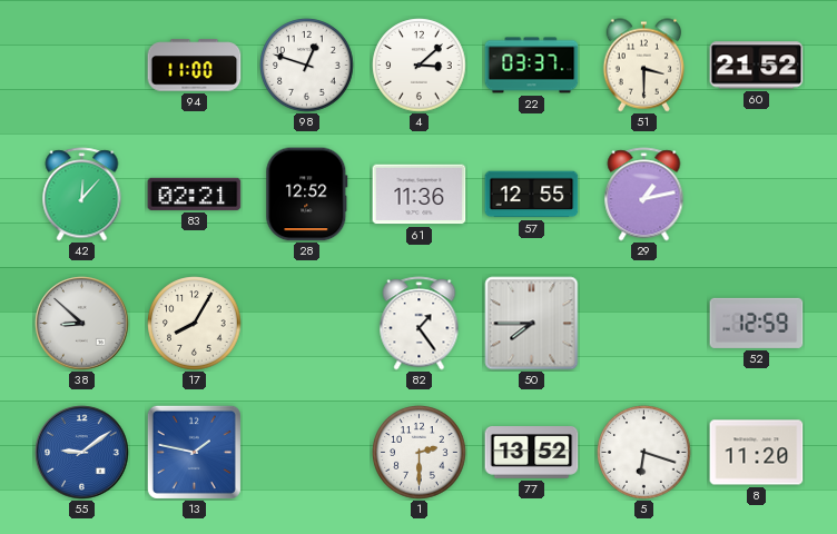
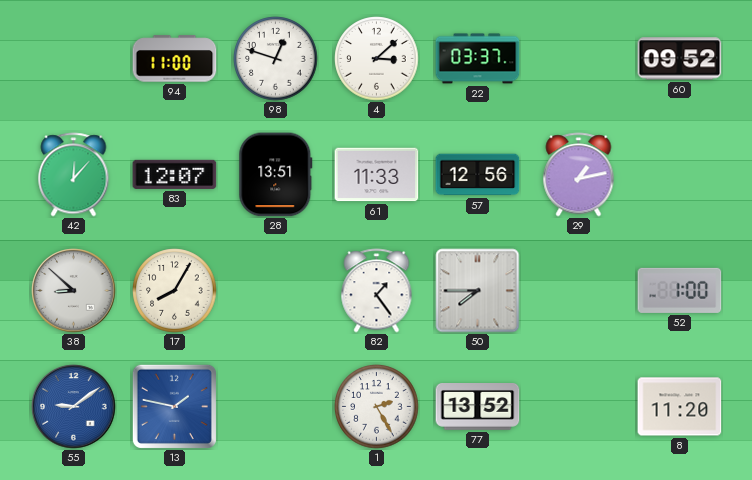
51: 3:30 -> none (644, 66)
60: 21:52 -> 09:52 (680, 59)
83: 02:21 -> 12:07 (175, 174)
28: 12:52 -> 13:51 (276, 175)
61: 11:36 -> 11:33 (377, 175)
57: 12:55 -> 12:56 (478, 175)
52: 12:59 -> 1:00 (680, 290)
1: 2:30 -> 2:25 (377, 407)
5: 6:18 -> none (644, 453)
